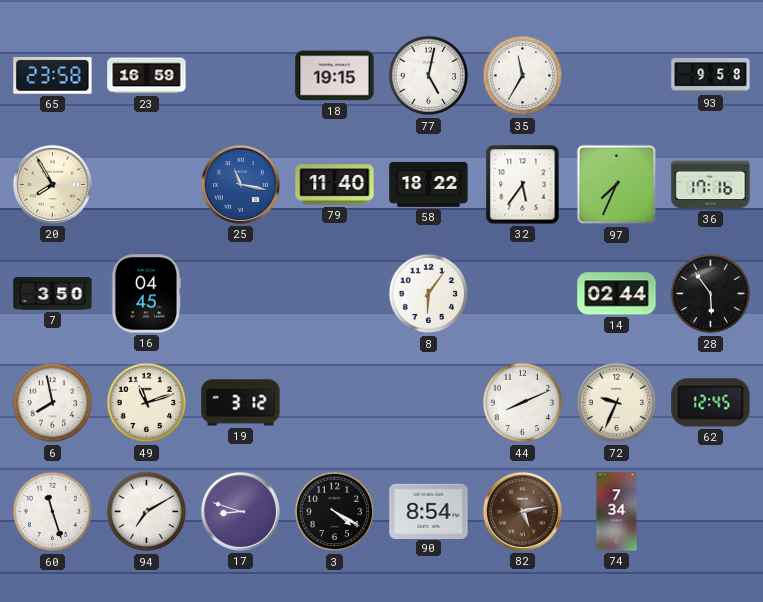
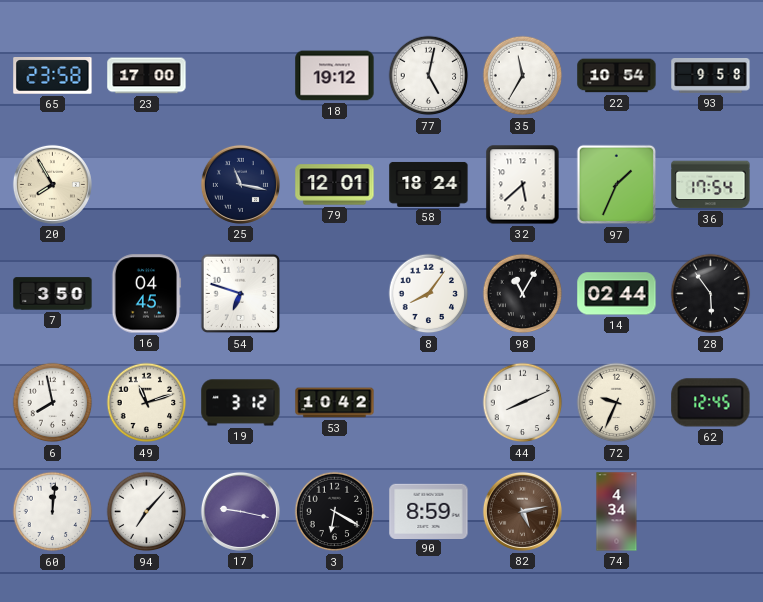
23: 16:59 -> 17:00 (147, 76)
18: 19:15 -> 19:12 (335, 76)
22: none -> 10:54 (617, 76)
25 dial: blue -> navy (240, 184)
79: 11:40 -> 12:01 (335, 185)
58: 18:22 -> 18:24 (429, 184)
32: 5:36 -> 5:38 (523, 185)
97: 7:34 -> 1:34 (617, 185)
36: 17:16 -> 17:54 (711, 185)
54: none -> 6:48 (241, 294)
8: 6:06 -> 8:06 (429, 294)
98: none -> 11:05 (523, 294)
53: none -> 10:42 (335, 403)
60: 11:27 -> 12:01 (53, 512)
94: 7:10 -> 7:07 (147, 512)
17: 8:48 -> 9:17 (240, 511)
3: 4:20 -> 6:20 (335, 512)
90: 8:54 -> 8:59 (429, 511)
74: 7:34 -> 4:34 (617, 512)
